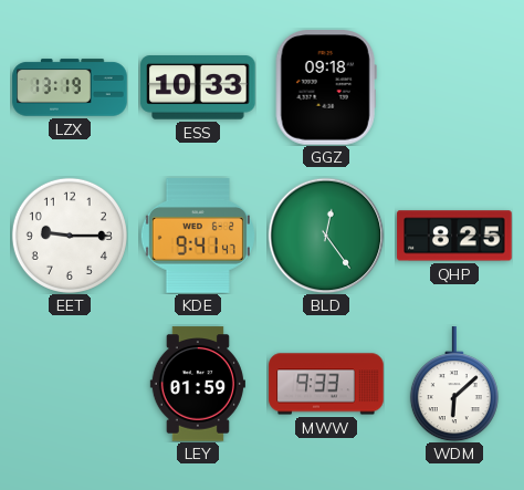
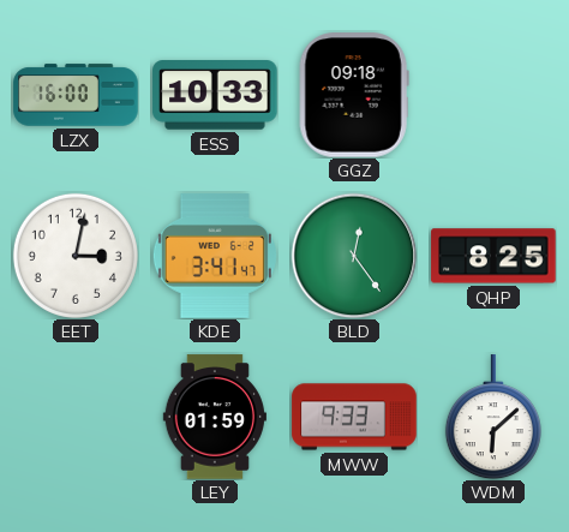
LZX: 13:19 -> 16:00 (76, 95)
EET: 9:15 -> 3:02 (76, 256)
KDE: 9:41 -> 3:41 (215, 256)
